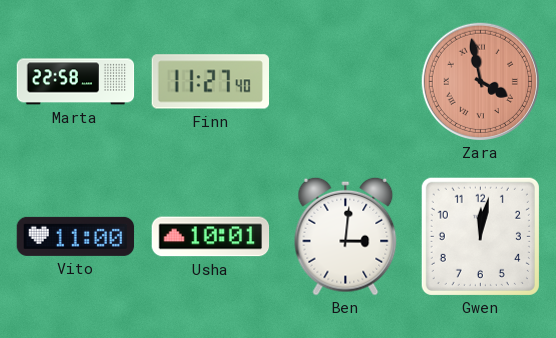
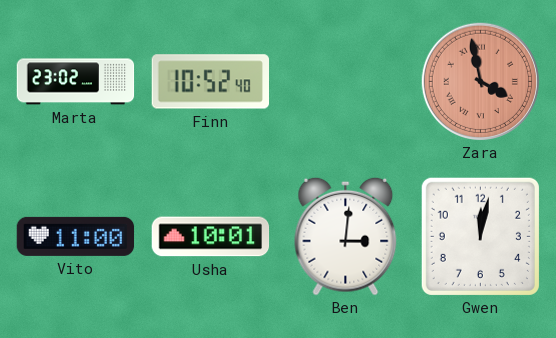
Marta: 22:58 -> 23:02 (76, 82)
Finn: 11:27 -> 10:52 (210, 82)
